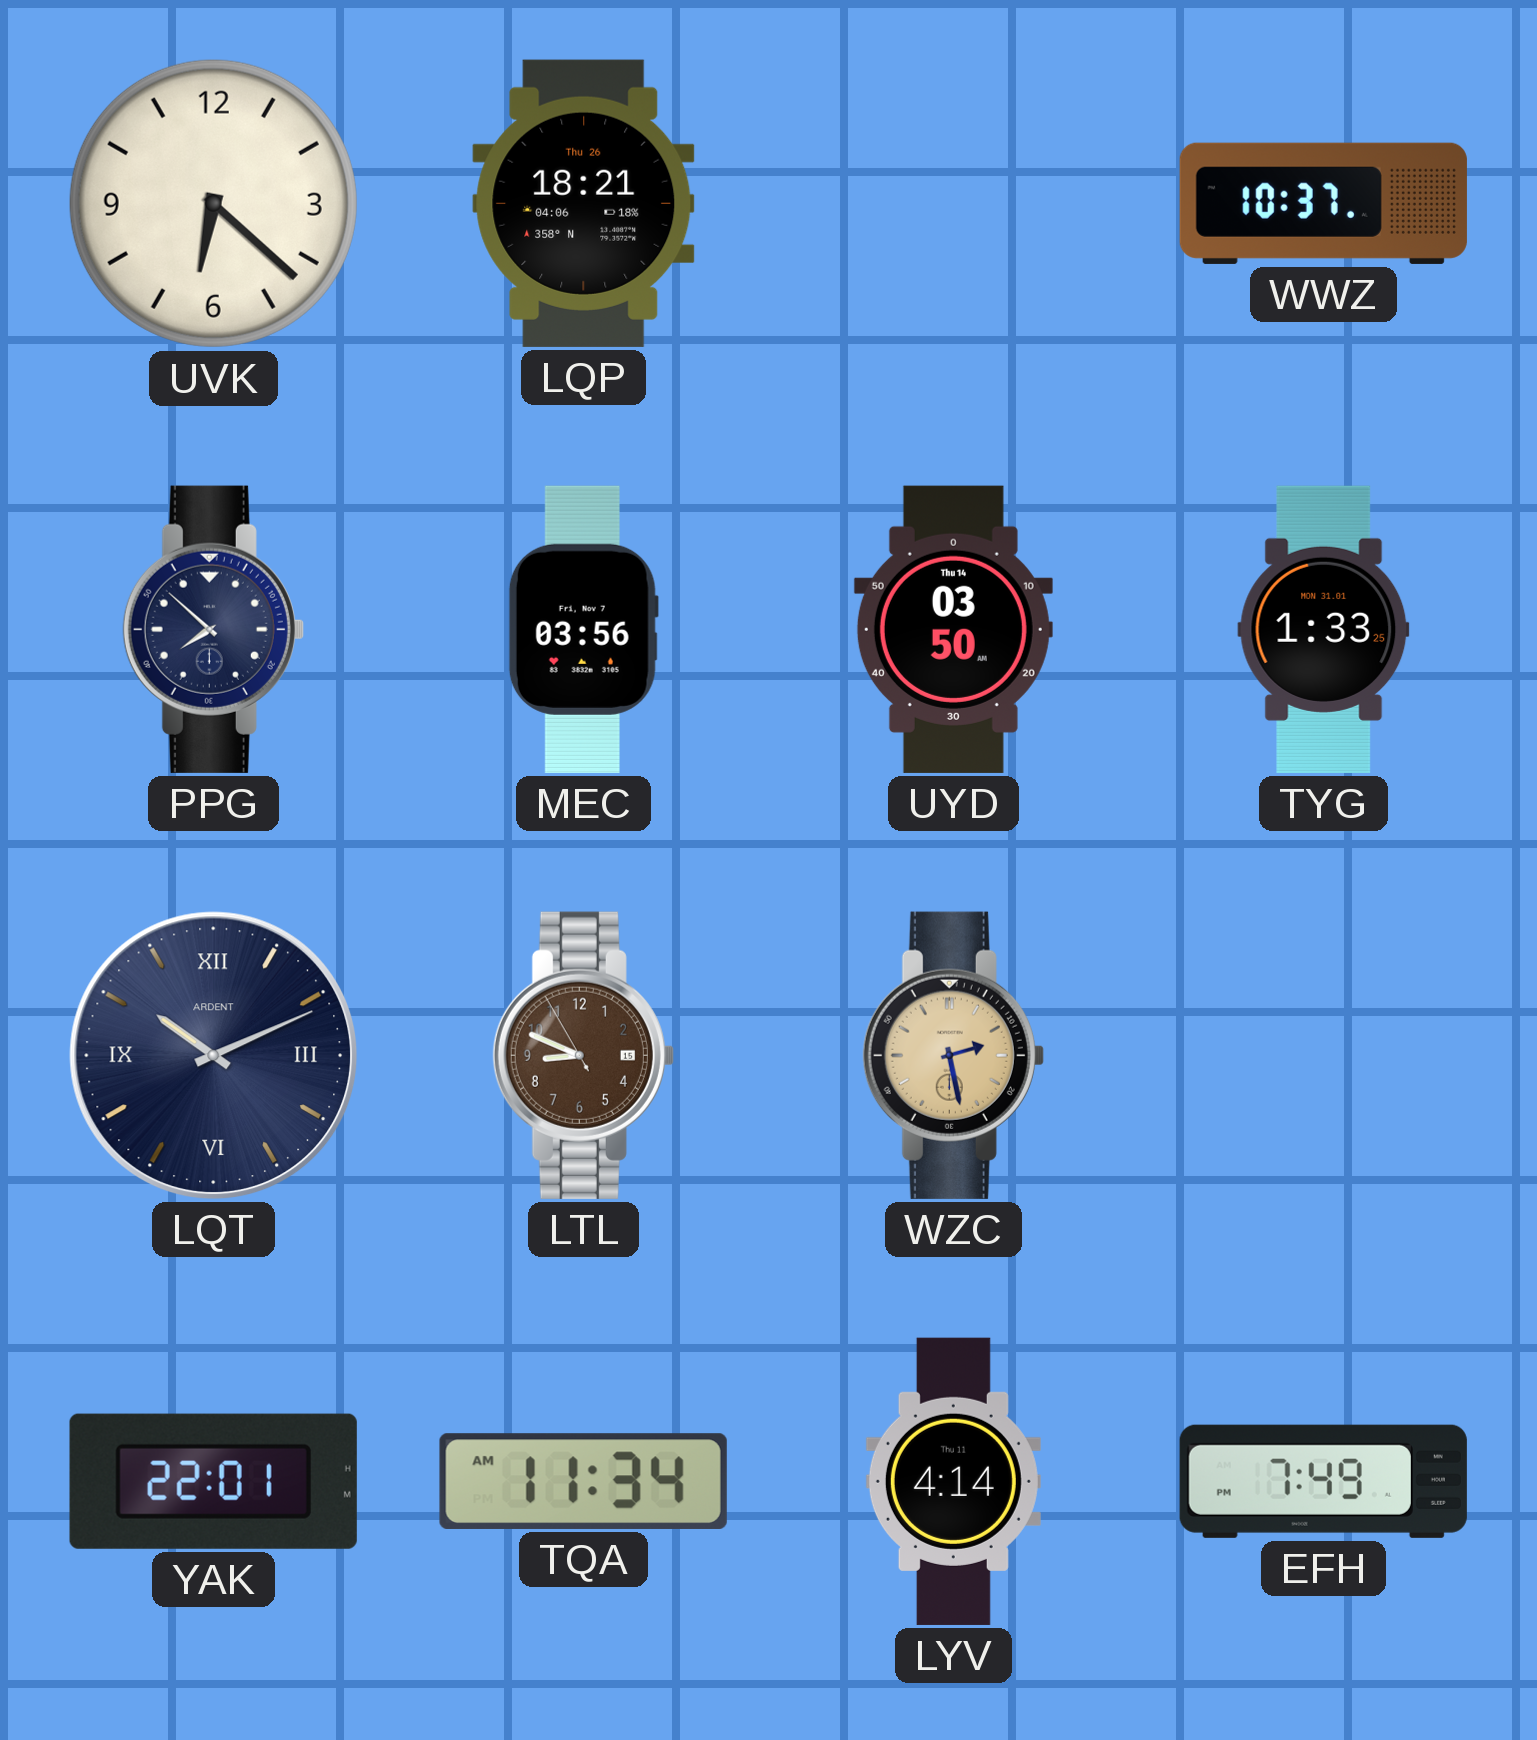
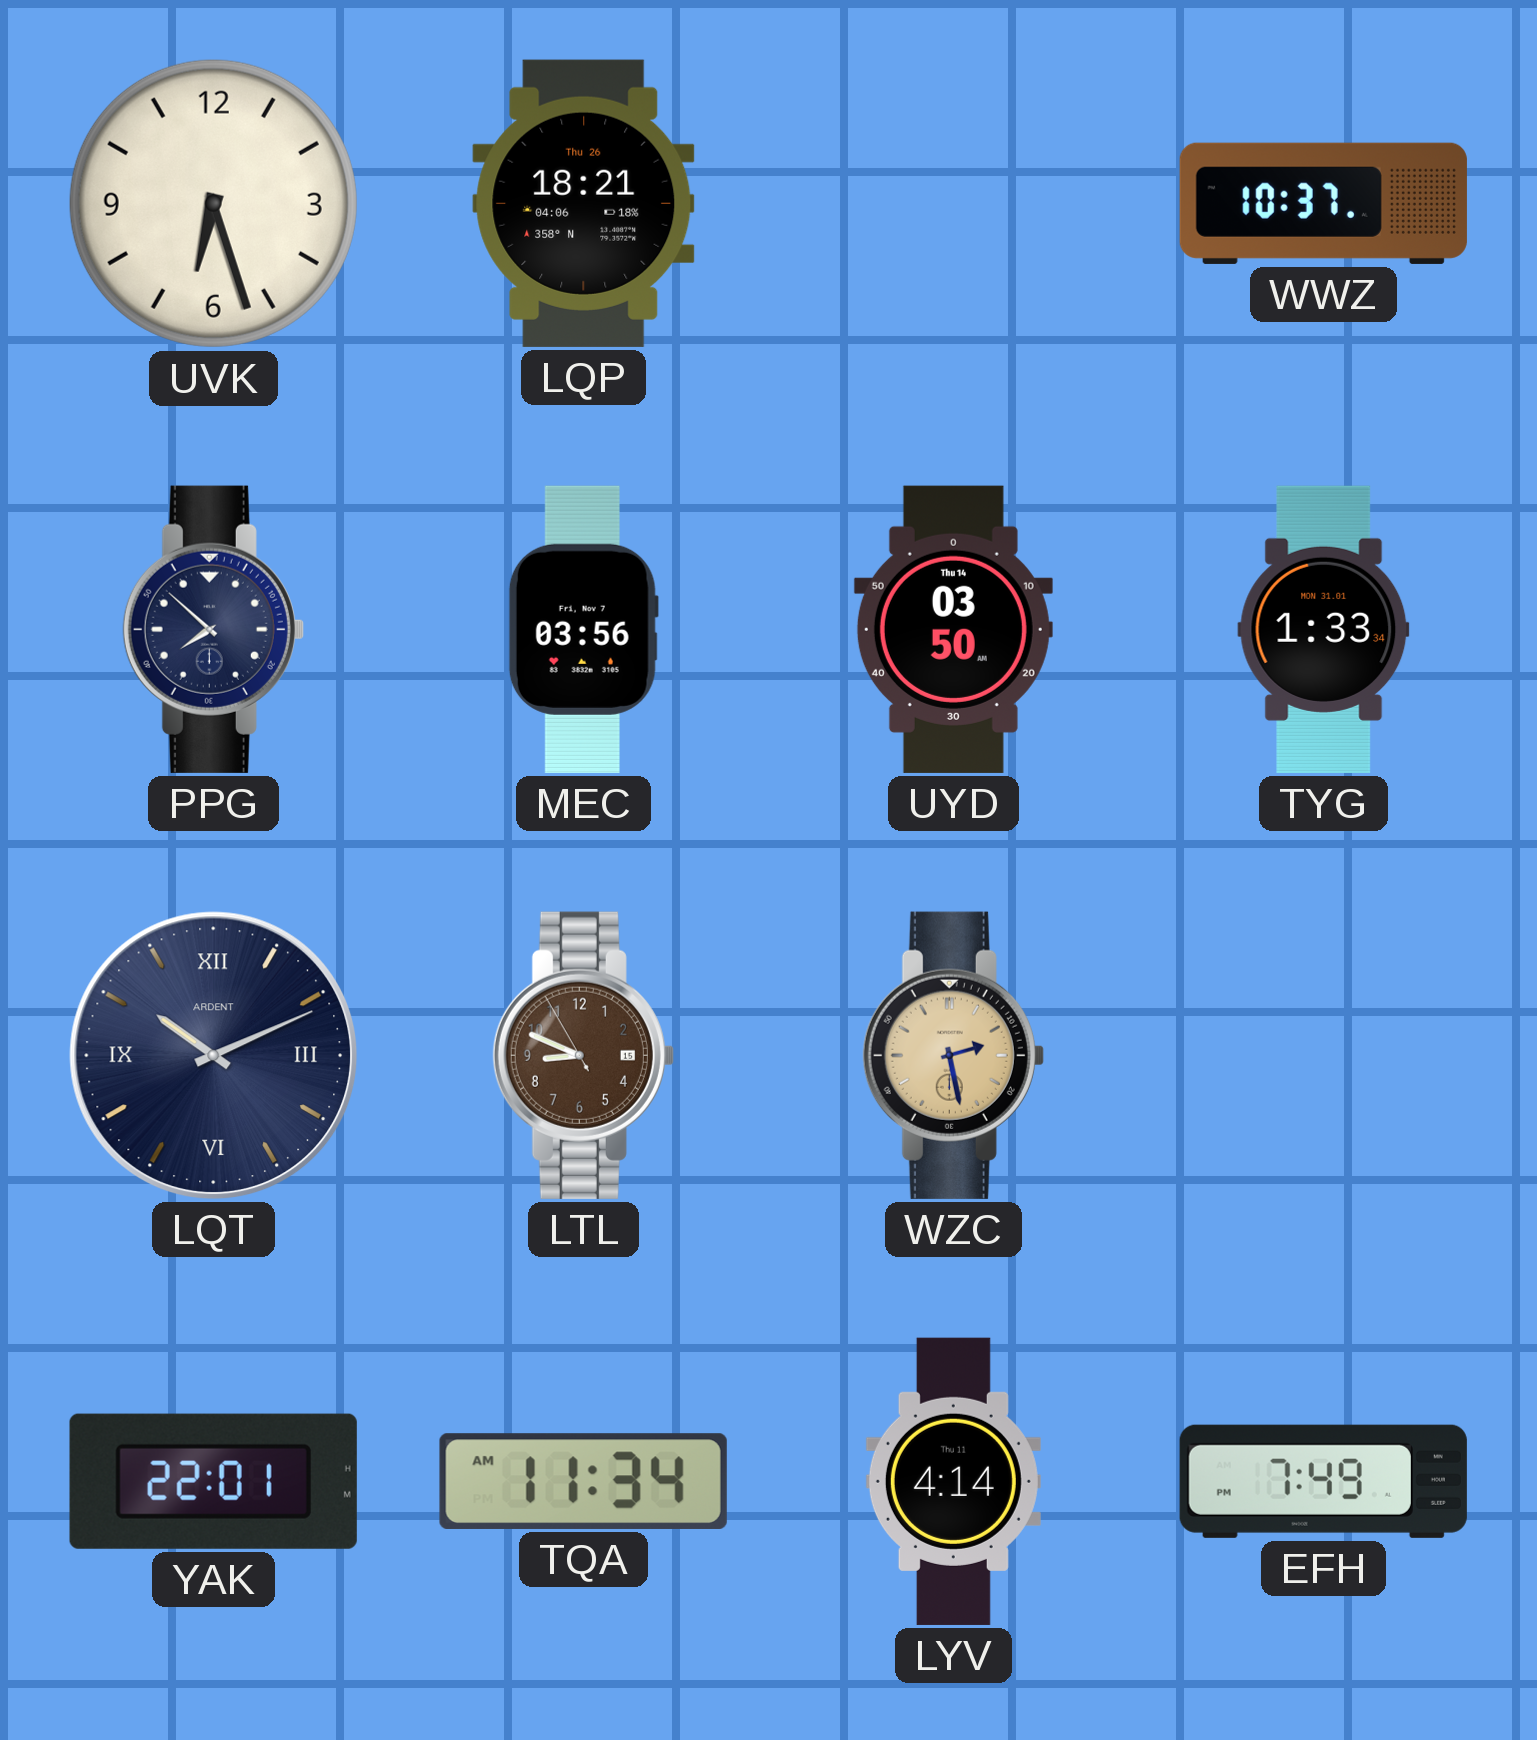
UVK: 6:22 -> 6:27 (213, 203)
TYG: 1:33:25 -> 1:33:34 (1324, 629)
